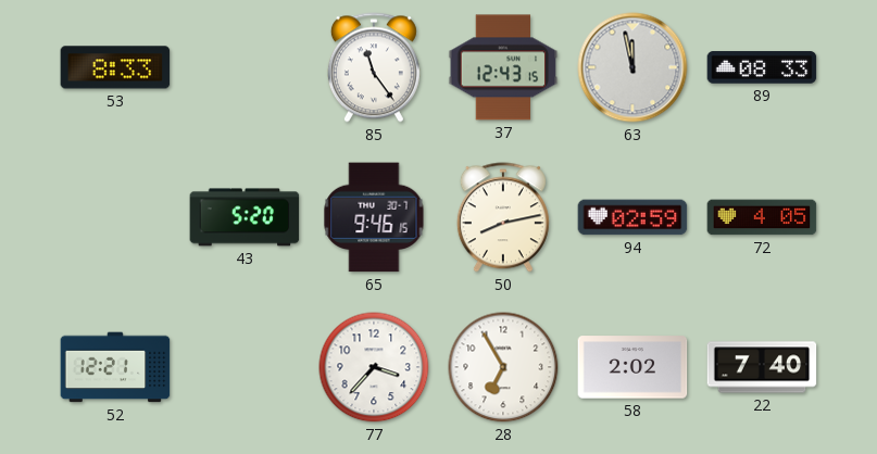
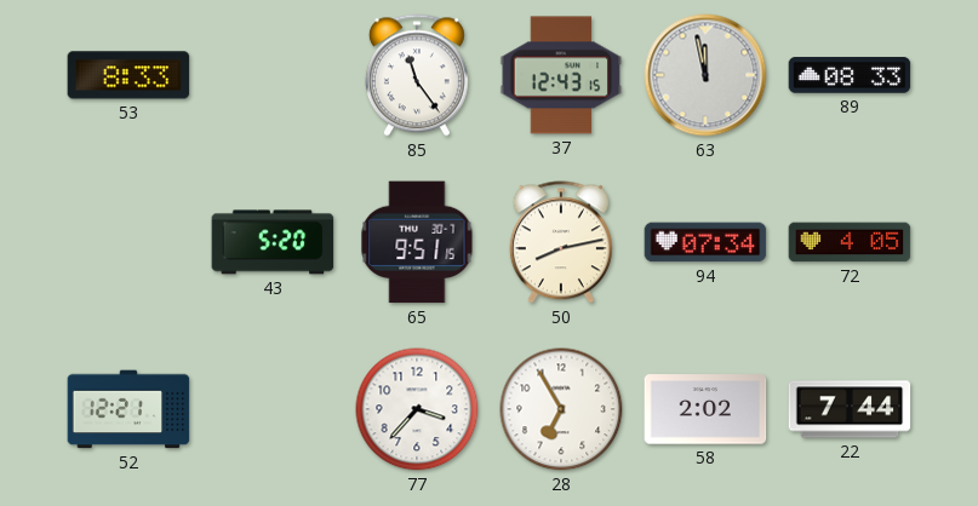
65: 9:46 -> 9:51 (417, 242)
94: 02:59 -> 07:34 (705, 242)
22: 7:40 -> 7:44 (850, 409)
